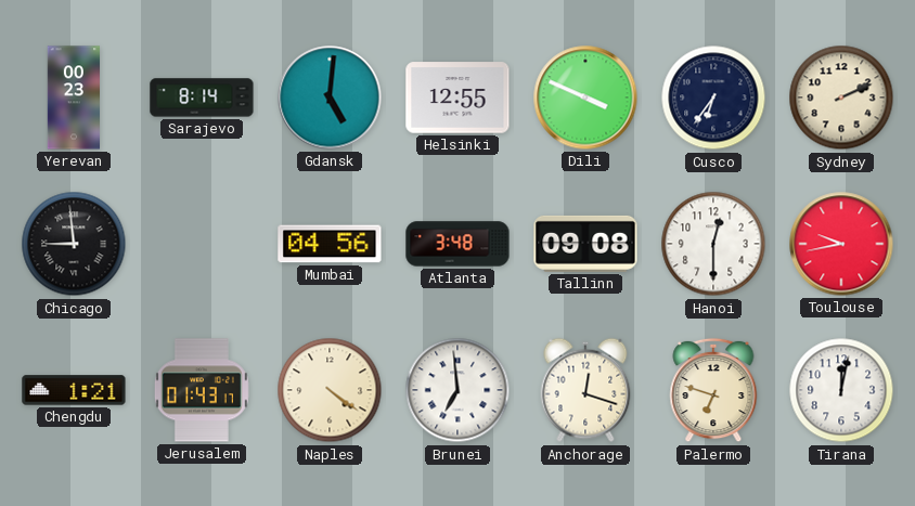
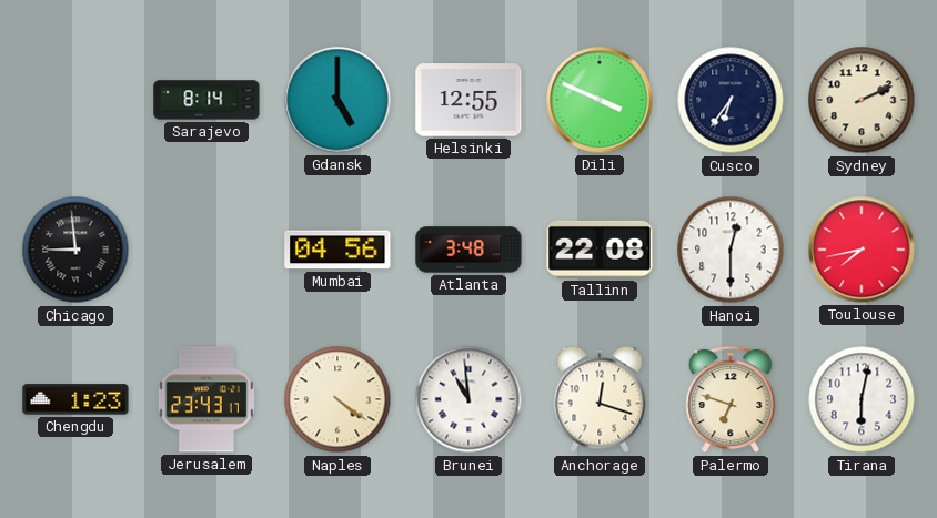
Yerevan: 00:23 -> none (74, 98)
Gdansk: 5:01 -> 5:00 (337, 100)
Tallinn: 09:08 -> 22:08 (600, 250)
Toulouse: 9:43 -> 7:43 (862, 250)
Chengdu: 1:21 -> 1:23 (75, 399)
Jerusalem: 01:43 -> 23:43 (206, 399)
Brunei: 6:59 -> 10:59 (468, 399)
Tirana: 12:02 -> 6:02 (862, 399)
